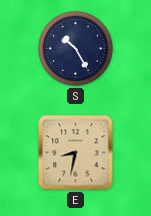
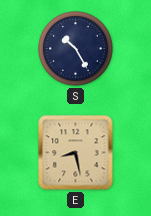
E: 8:32 -> 8:28 (76, 153)
